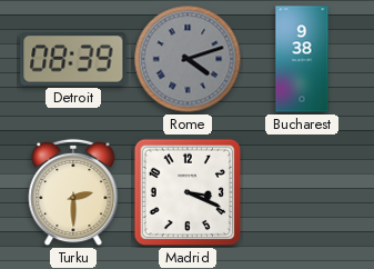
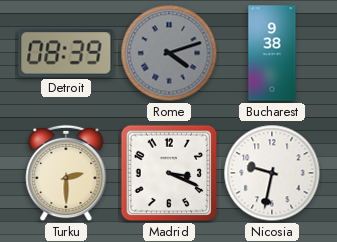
Nicosia: none -> 9:32 (272, 173)
